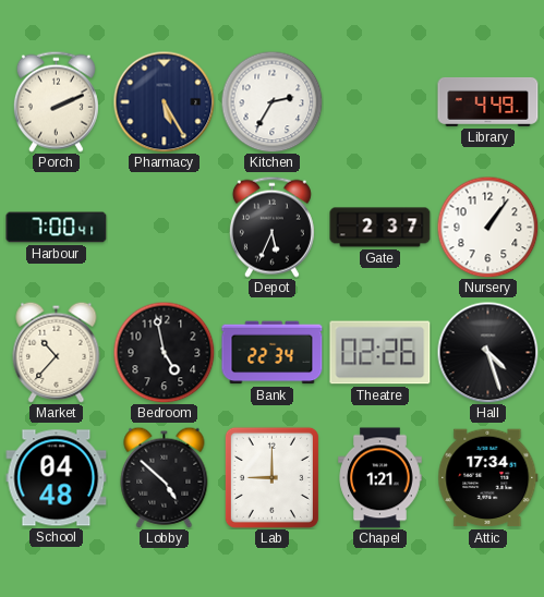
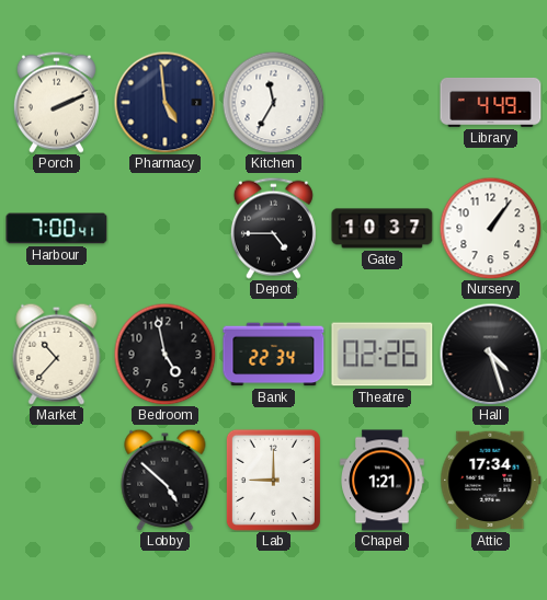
Pharmacy: 5:25 -> 4:59 (164, 102)
Kitchen: 2:35 -> 11:35 (273, 102)
Depot: 5:34 -> 4:45 (273, 228)
Gate: 2:37 -> 10:37 (383, 229)
School: 04:48 -> none (57, 478)
